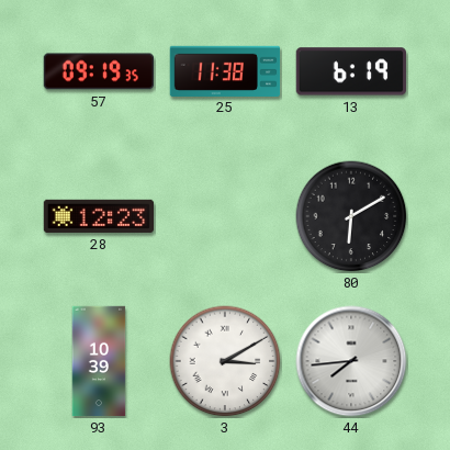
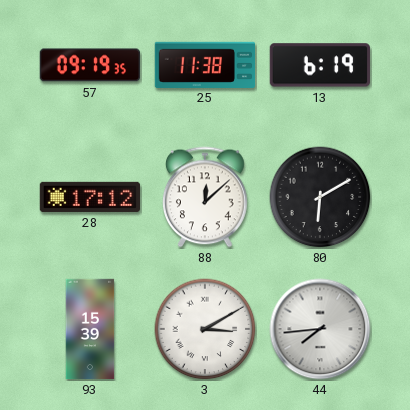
28: 12:23 -> 17:12 (89, 197)
88: none -> 12:08 (206, 197)
93: 10:39 -> 15:39 (90, 329)
